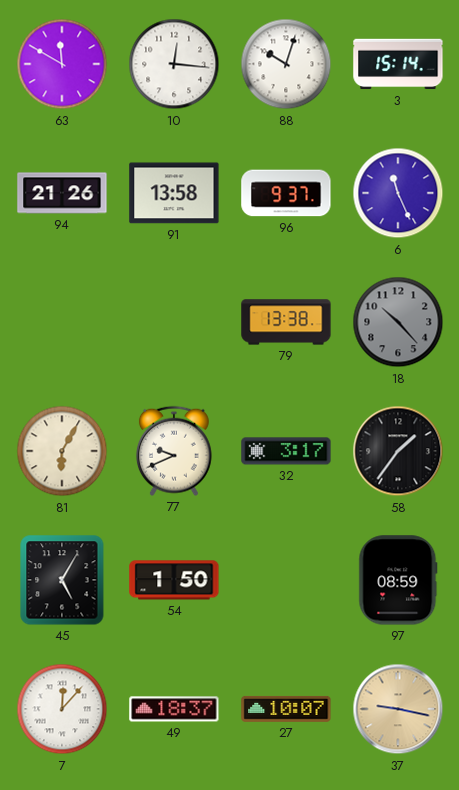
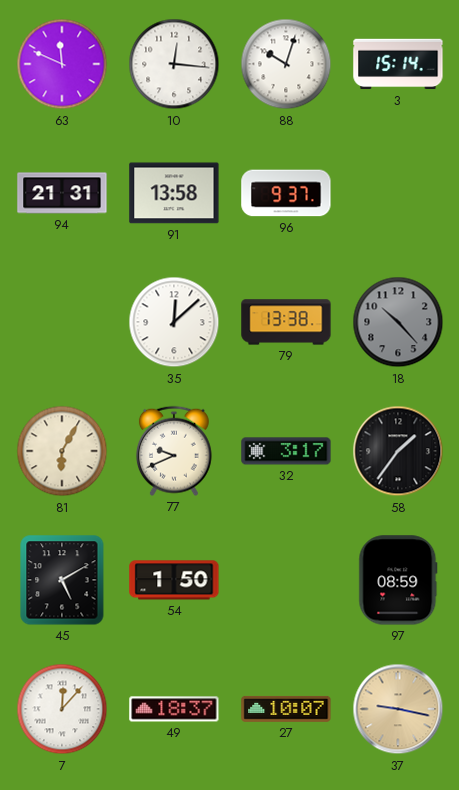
63: 11:50 -> 11:49 (62, 64)
94: 21:26 -> 21:31 (62, 193)
6: 11:26 -> none (398, 193)
35: none -> 12:08 (174, 322)
45: 5:05 -> 5:10 (62, 580)
